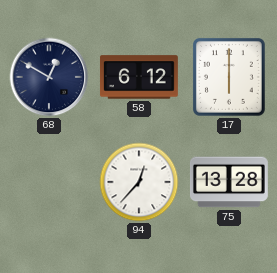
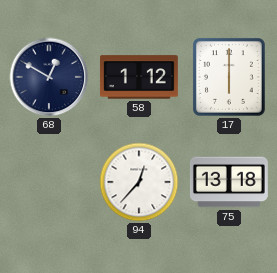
58: 6:12 -> 1:12 (139, 77)
75: 13:28 -> 13:18 (229, 182)
